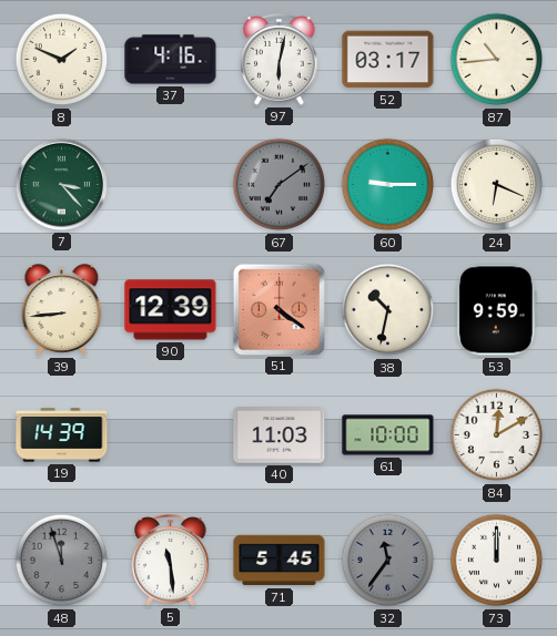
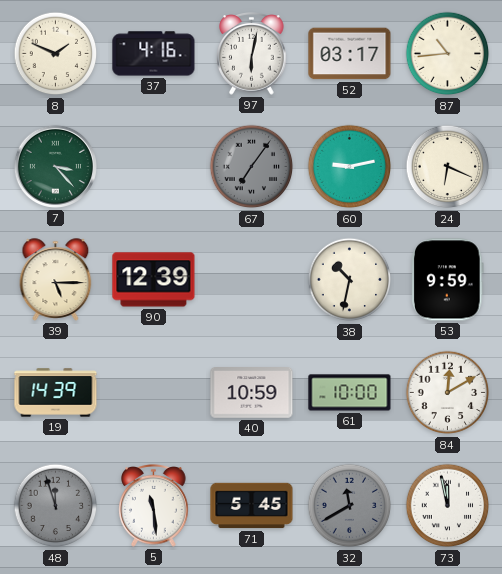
67: 7:09 -> 7:06 (252, 167)
60: 9:15 -> 9:13 (350, 167)
39: 8:44 -> 5:15 (56, 280)
51: 4:21 -> none (278, 309)
40: 11:03 -> 10:59 (252, 393)
32: 11:36 -> 11:40 (350, 506)
73: 12:00 -> 11:58 (448, 506)
